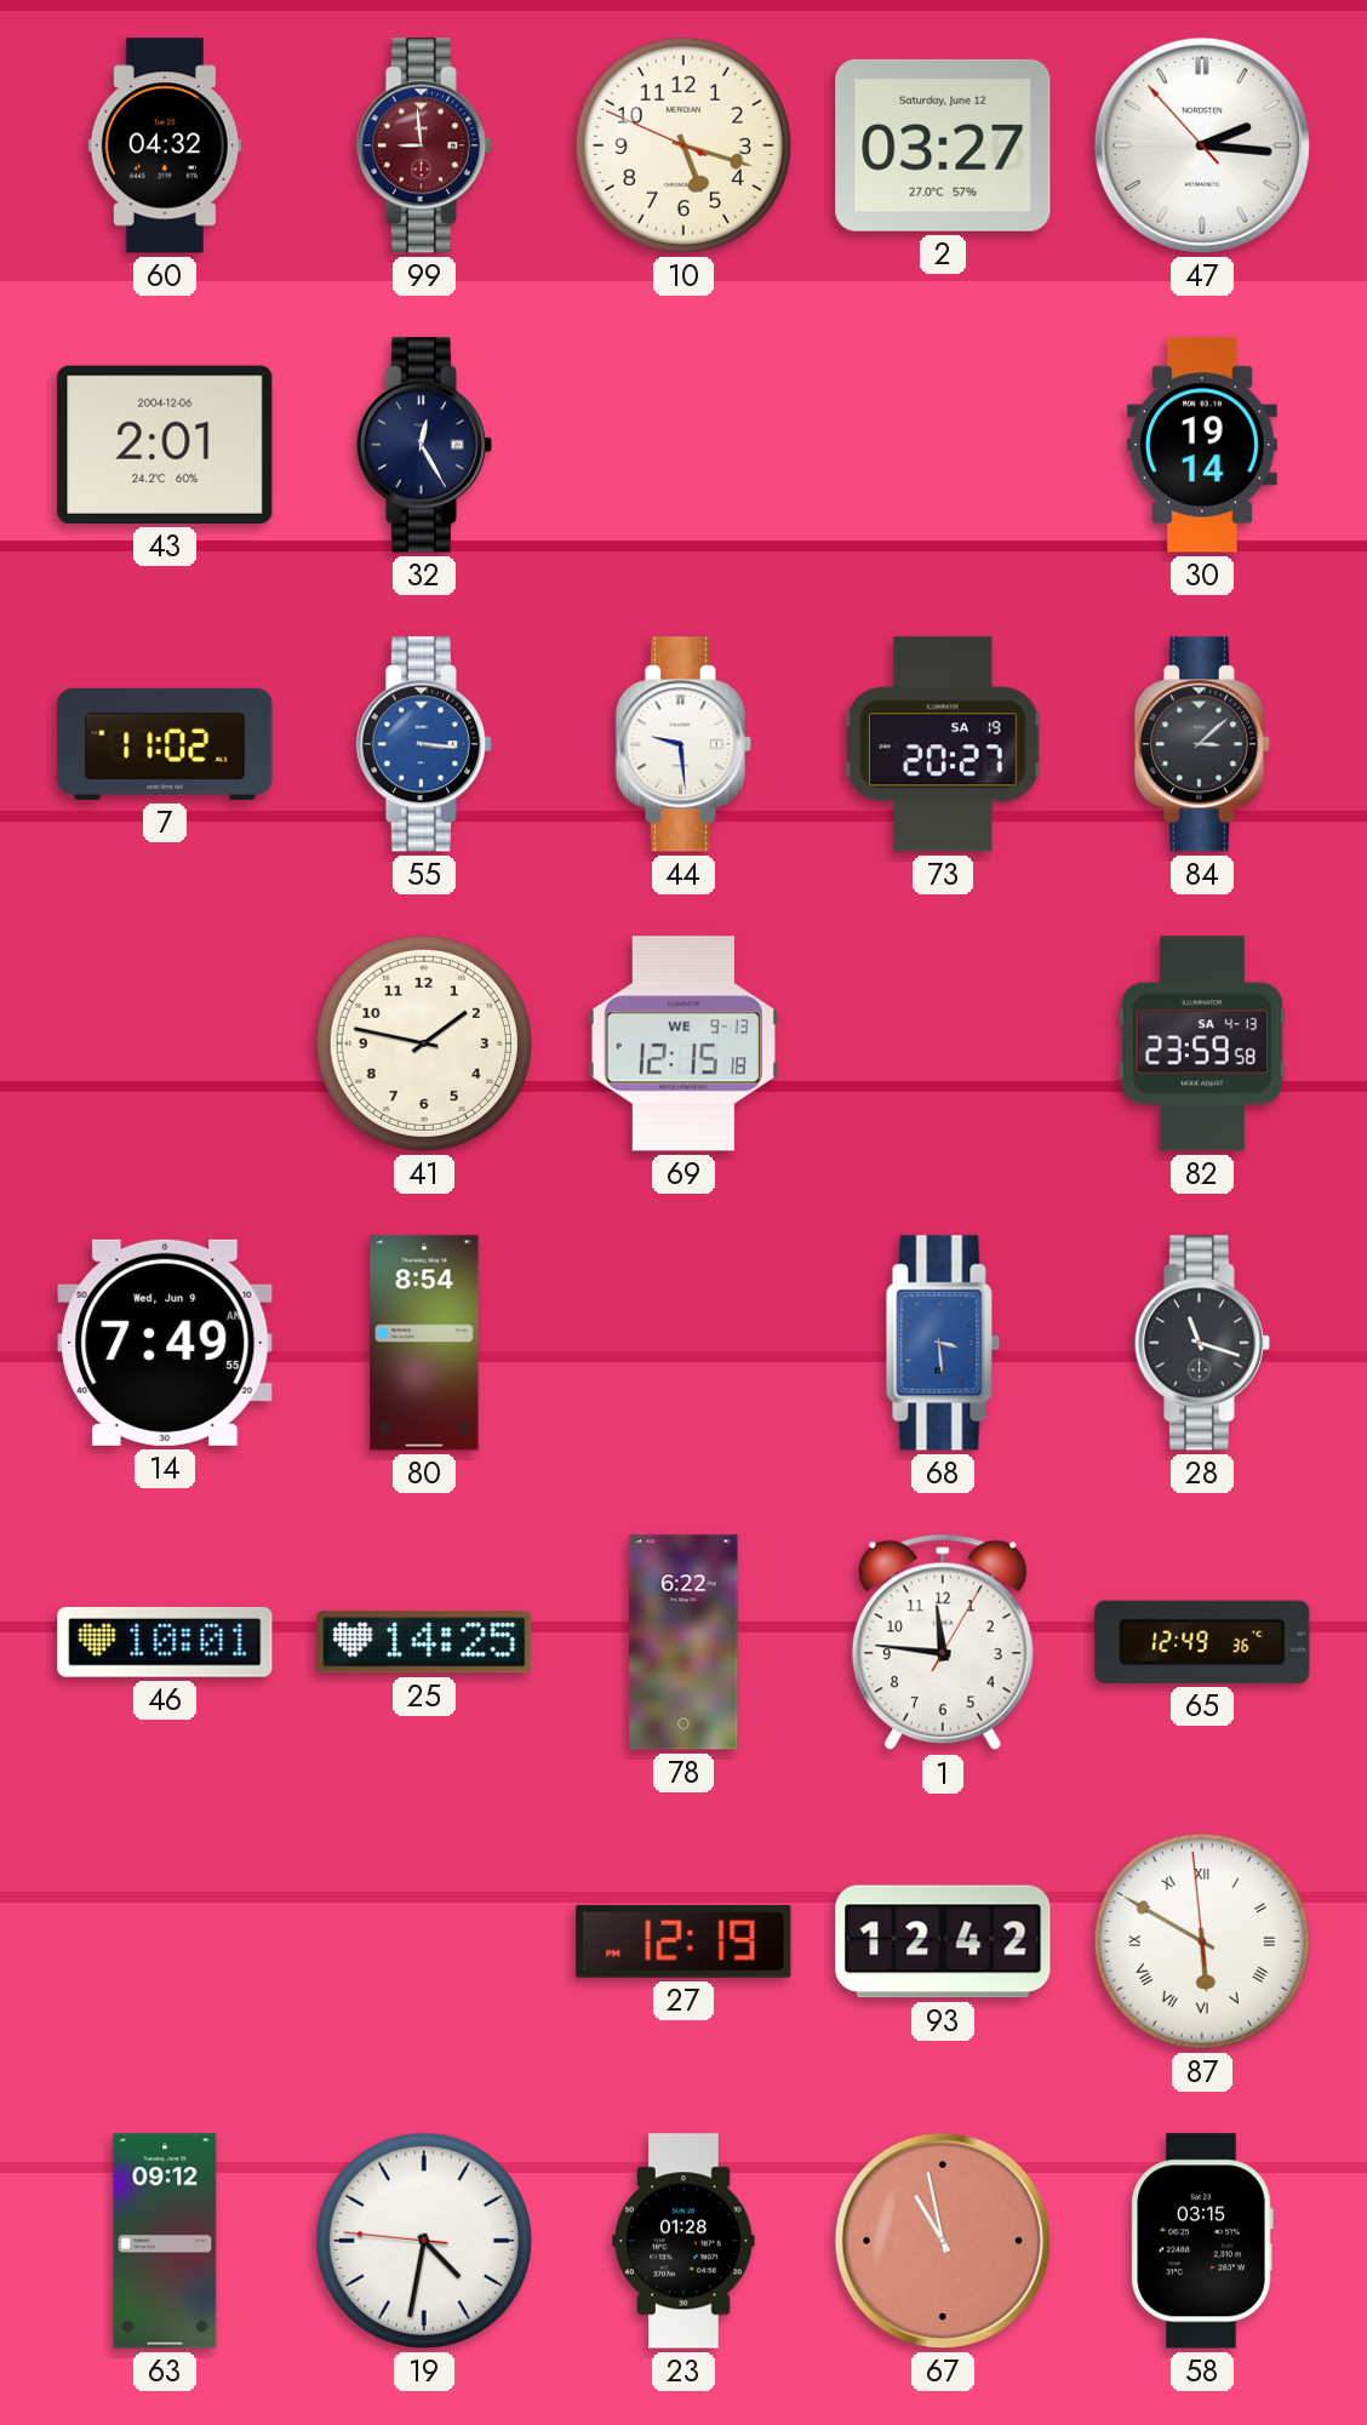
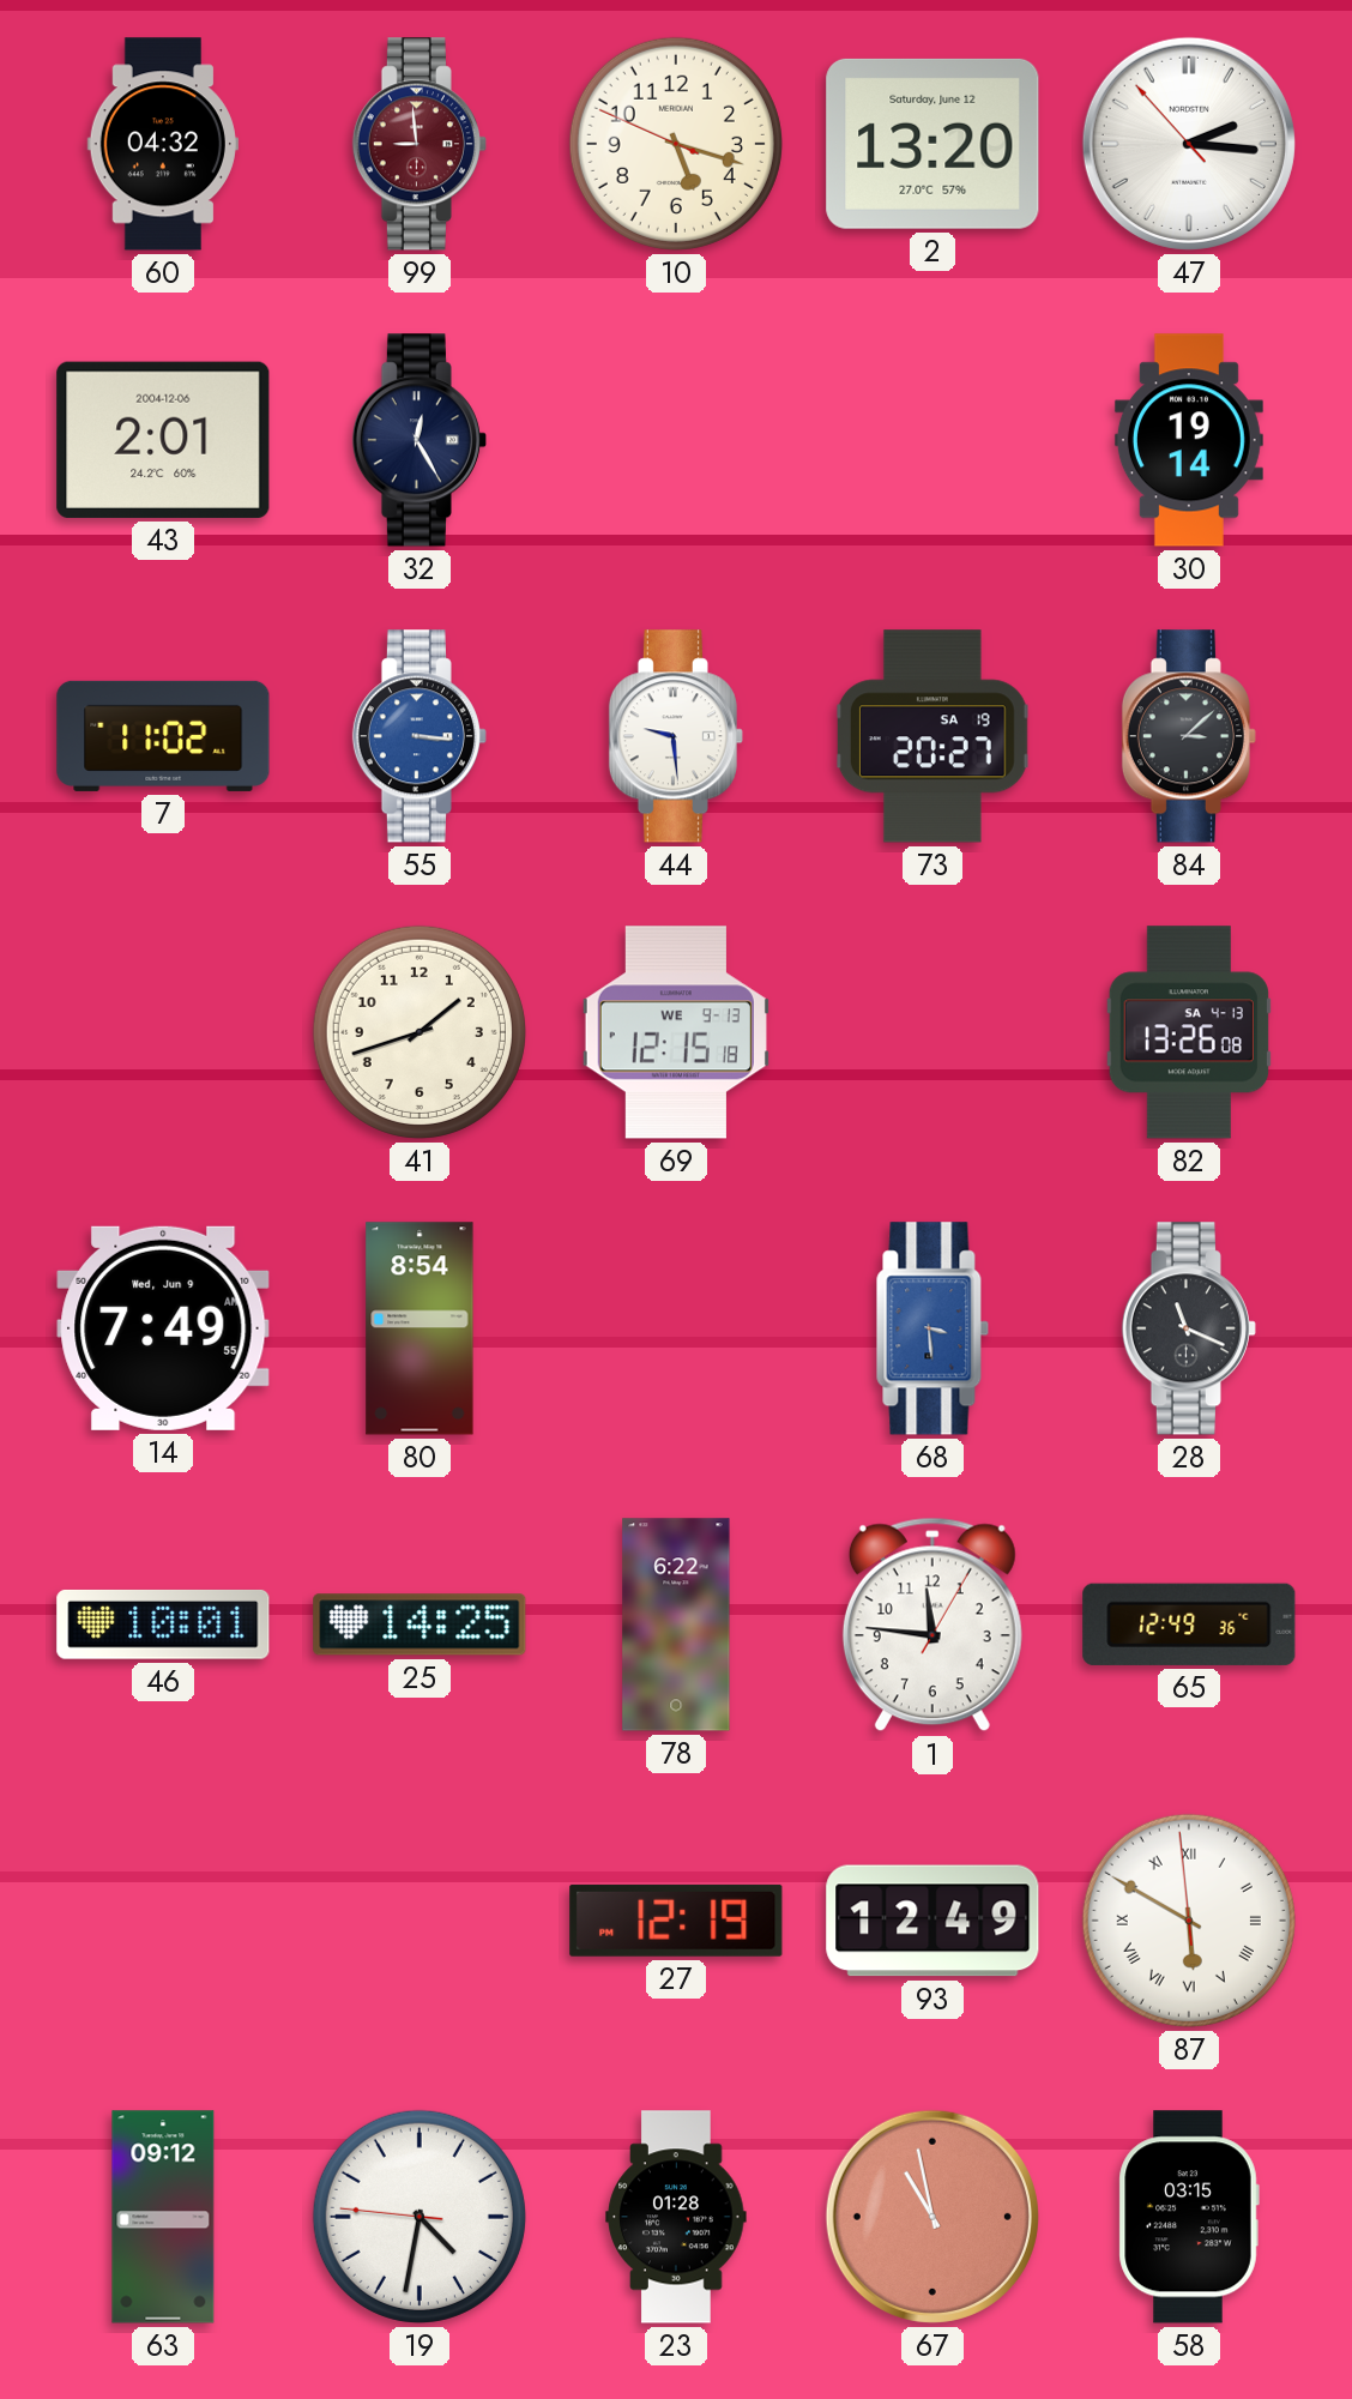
2: 03:27 -> 13:20 (932, 144)
41: 1:47 -> 1:42 (420, 1032)
82: 23:59 -> 13:26 (1189, 1032)
28: 11:18 -> 11:19 (1189, 1328)
93: 12:42 -> 12:49 (932, 1921)
